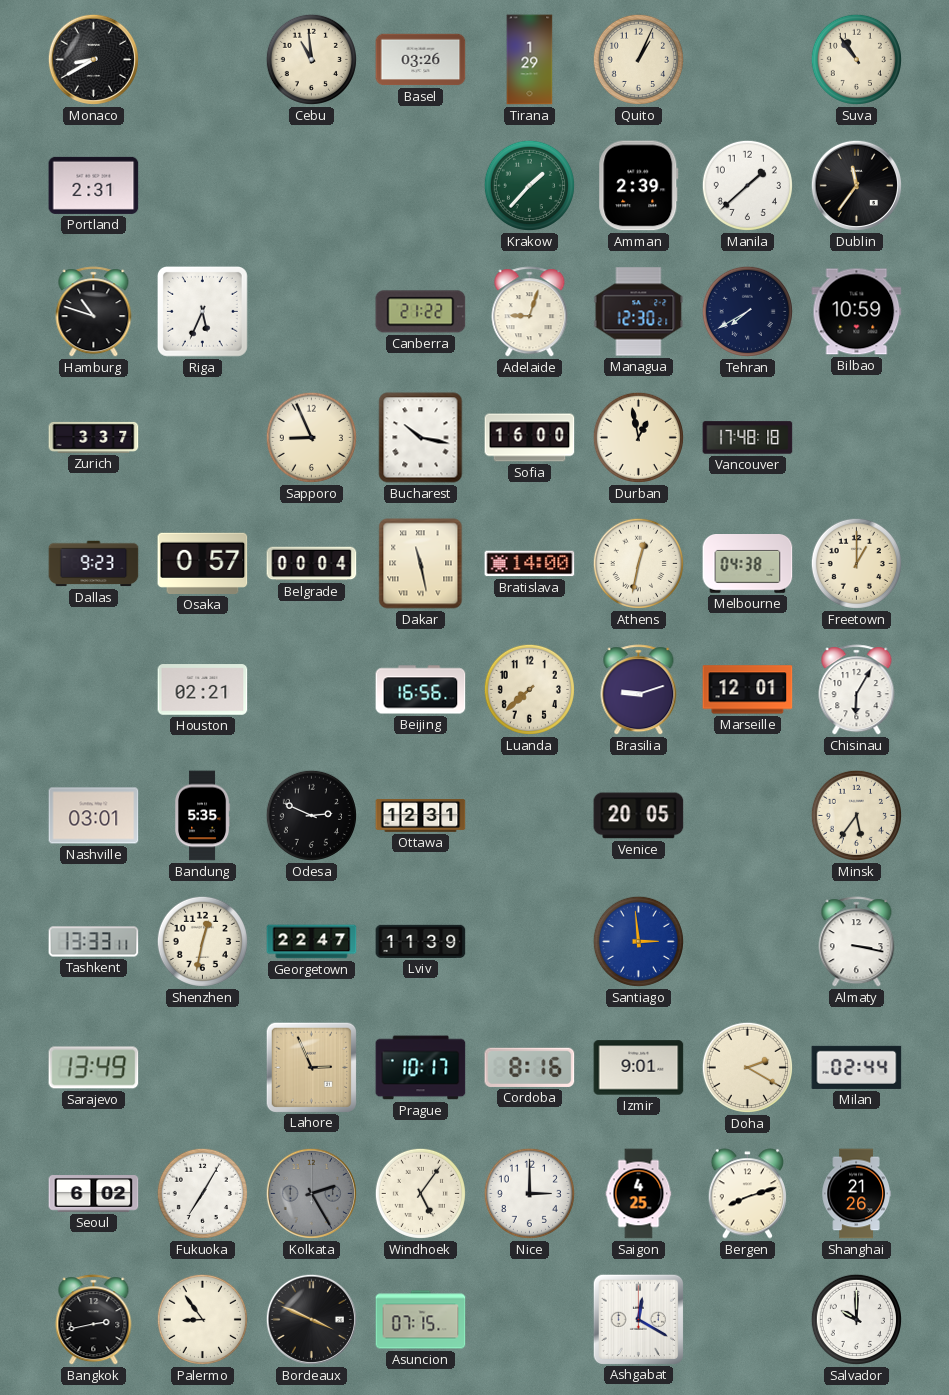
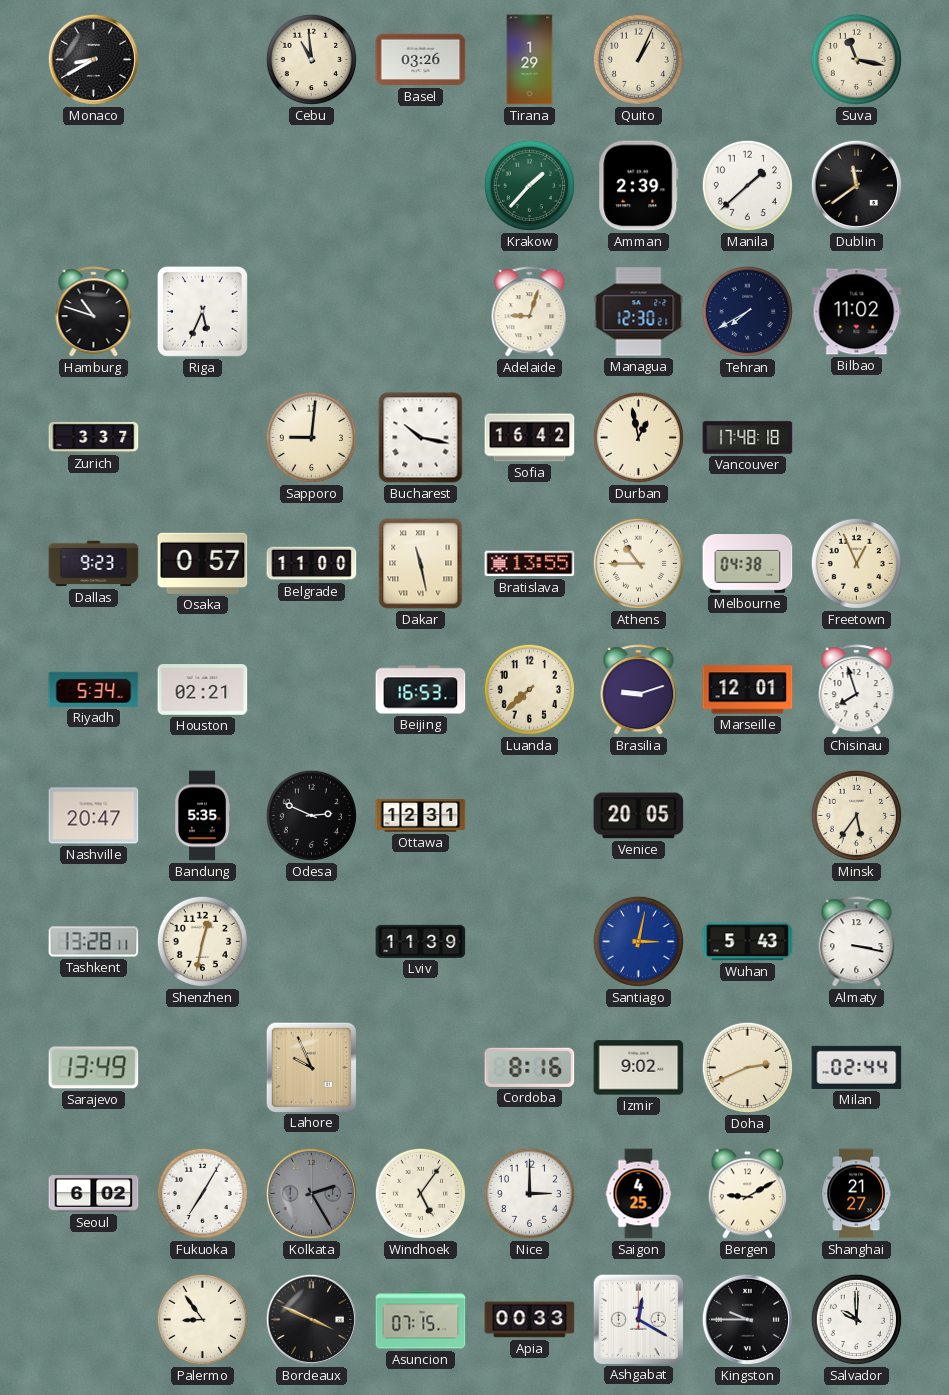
Suva: 10:54 -> 11:17 (856, 59)
Portland: 2:31 -> none (94, 185)
Dublin: 11:36 -> 11:39 (856, 185)
Canberra: 21:22 -> none (421, 312)
Bilbao: 10:59 -> 11:02 (857, 312)
Sapporo: 8:56 -> 9:01 (311, 437)
Sofia: 16:00 -> 16:42 (530, 438)
Belgrade: 00:04 -> 11:00 (312, 564)
Bratislava: 14:00 -> 13:55 (530, 564)
Athens: 12:32 -> 10:45 (638, 563)
Freetown: 1:00 -> 12:56 (856, 563)
Riyadh: none -> 5:34 (94, 689)
Beijing: 16:56 -> 16:53 (421, 690)
Chisinau: 6:05 -> 7:57 (857, 690)
Nashville: 03:01 -> 20:47 (94, 816)
Tashkent: 13:33 -> 13:28 (94, 942)
Georgetown: 22:47 -> none (312, 942)
Santiago: 2:59 -> 3:02 (638, 941)
Wuhan: none -> 5:43 (748, 942)
Lahore: 2:56 -> 9:56 (311, 1067)
Prague: 10:17 -> none (421, 1068)
Izmir: 9:01 -> 9:02 (639, 1068)
Doha: 2:20 -> 2:41 (747, 1067)
Bergen: 8:12 -> 9:10 (747, 1194)
Shanghai: 21:26 -> 21:27 (856, 1194)
Bangkok: 2:43 -> none (94, 1320)
Apia: none -> 00:33 (530, 1320)
Kingston: none -> 9:45 (747, 1319)
